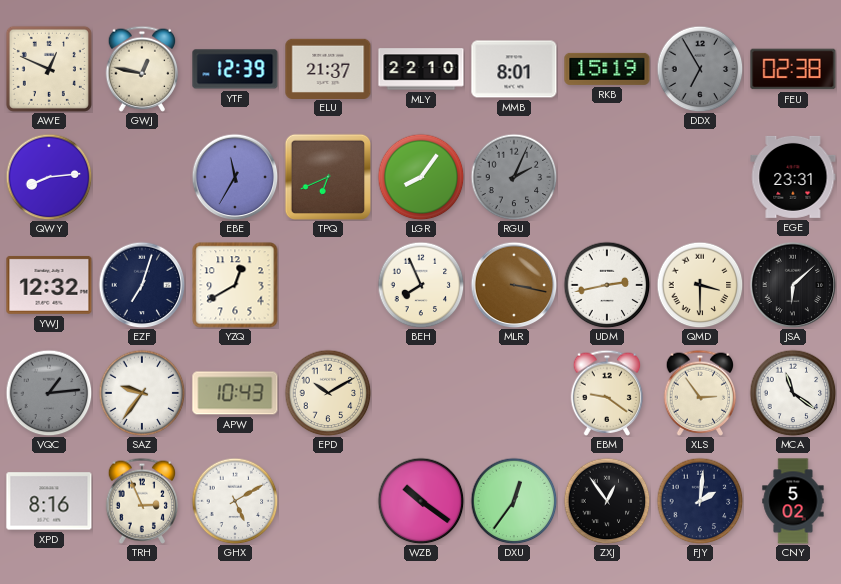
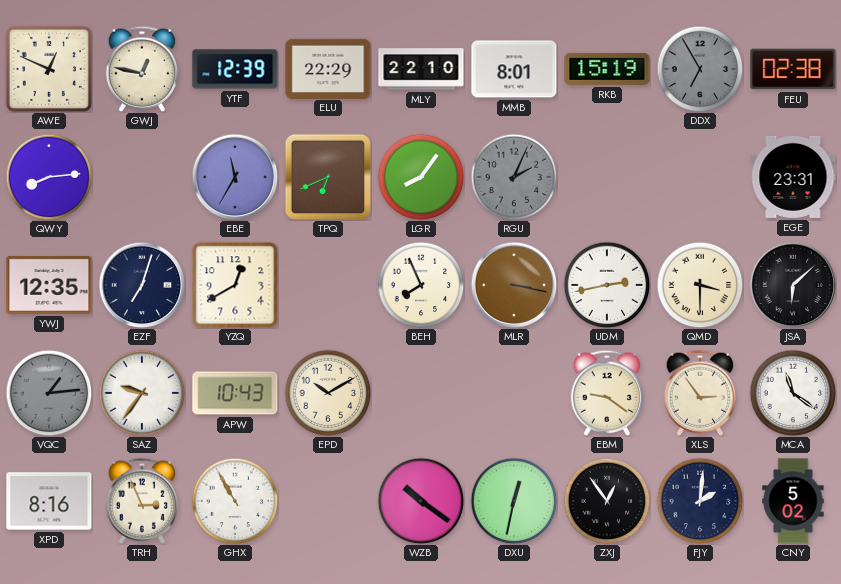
ELU: 21:37 -> 22:29 (328, 68)
YWJ: 12:32 -> 12:35 (49, 285)
GHX: 5:10 -> 10:55 (235, 501)
DXU: 12:36 -> 12:32 (514, 501)
